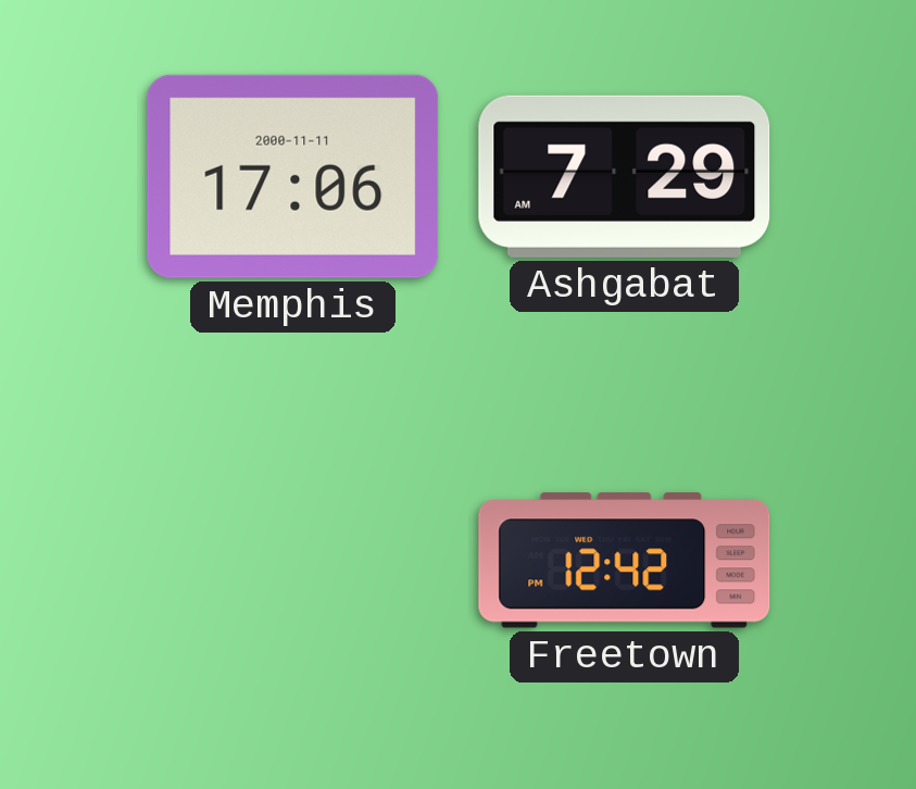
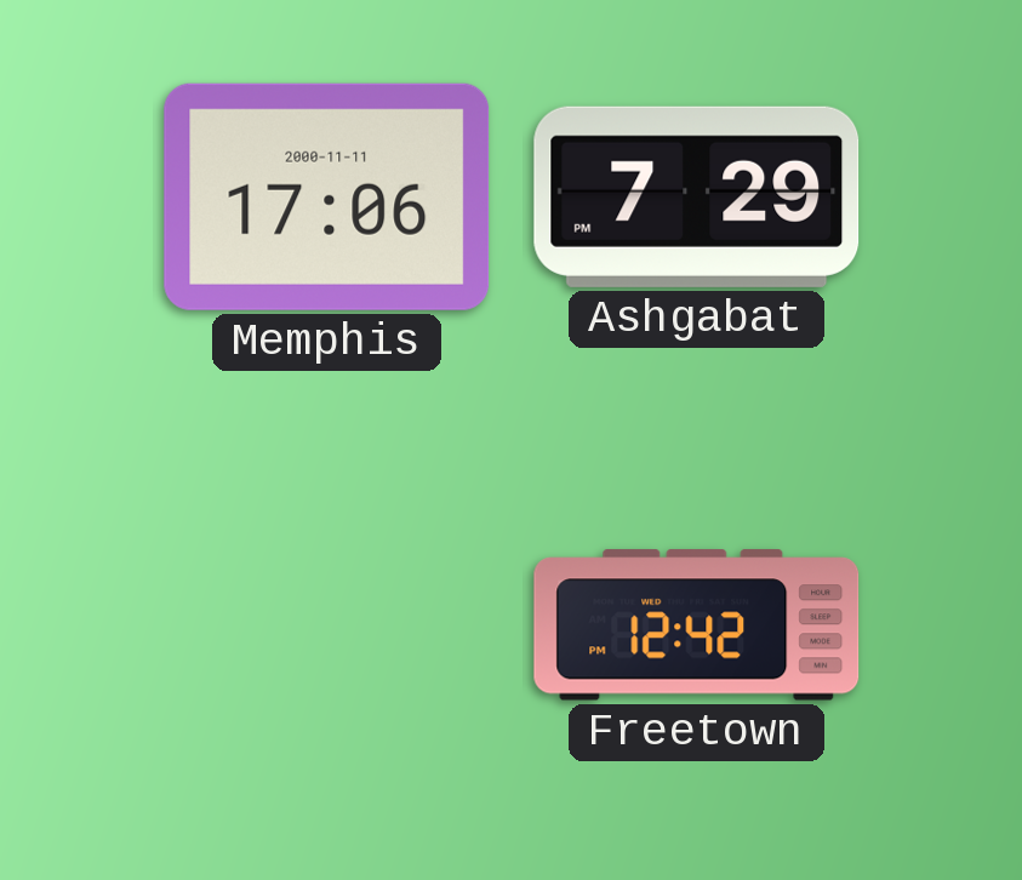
Ashgabat: 7:29 AM -> 7:29 PM (697, 196)
